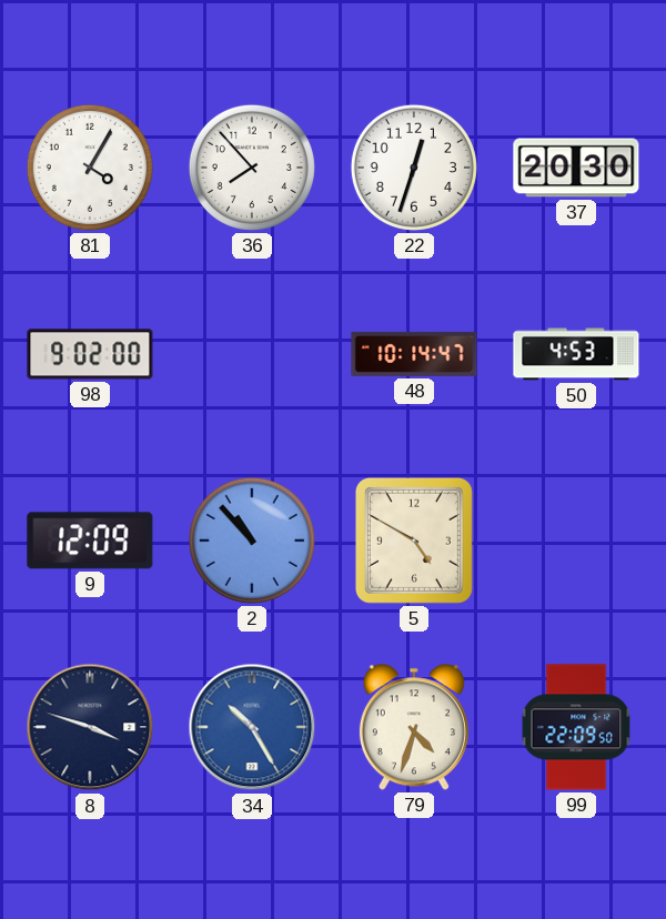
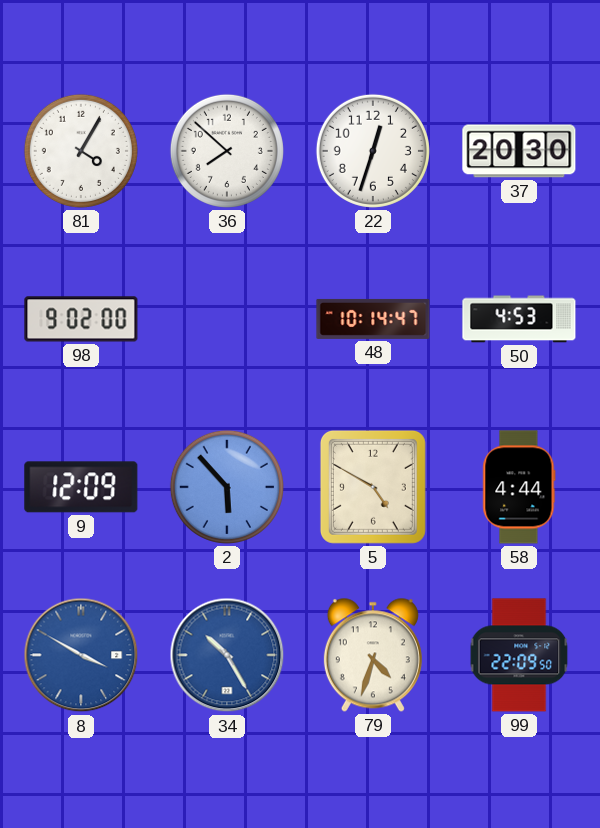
36: 7:53 -> 7:52 (227, 151)
2: 10:53 -> 5:53 (227, 487)
58: none -> 4:44 (519, 487)
8: 3:48 -> 3:50 (81, 655)
8 dial: navy -> blue (81, 655)
